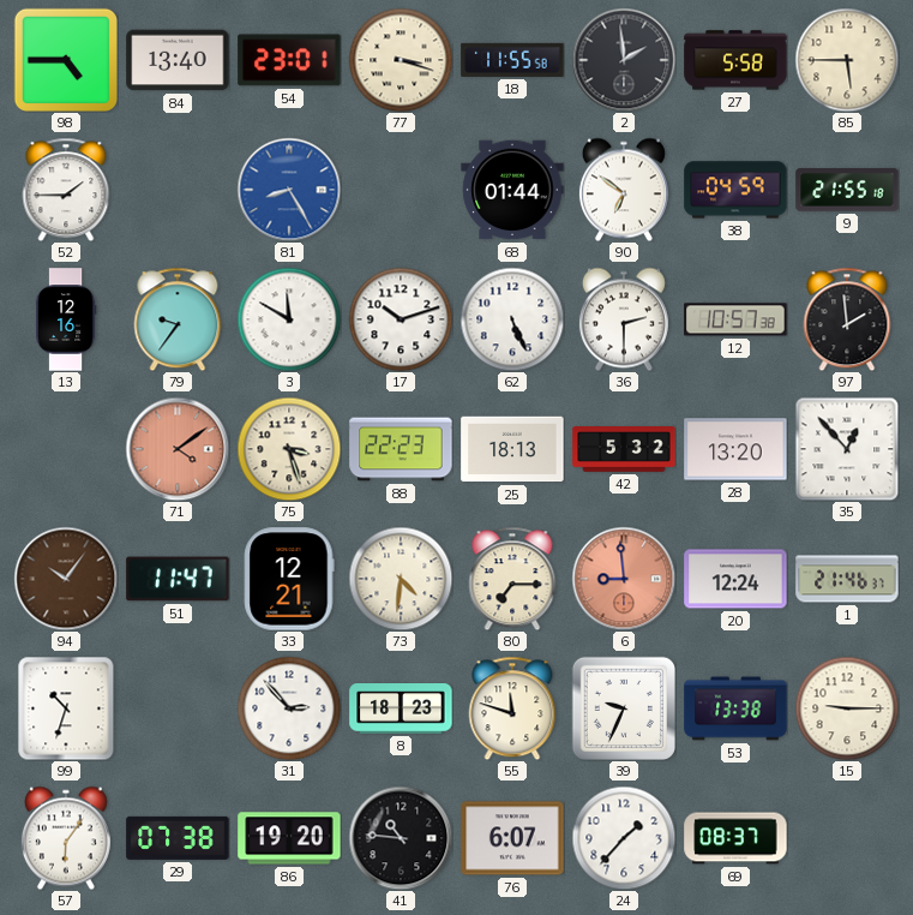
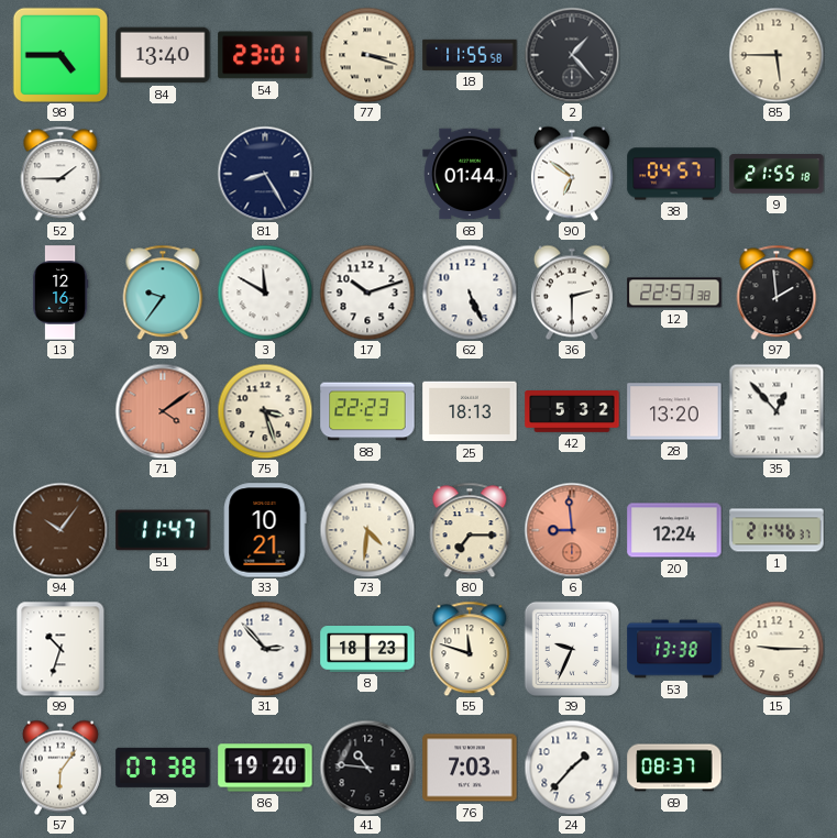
2: 1:59 -> 1:23 (572, 55)
27: 5:58 -> none (735, 60)
81 dial: blue -> navy (265, 174)
38: 04:59 -> 04:57 (674, 174)
12: 10:57 -> 22:57 (674, 293)
33: 12:21 -> 10:21 (265, 530)
76: 6:07 -> 7:03 (470, 768)
